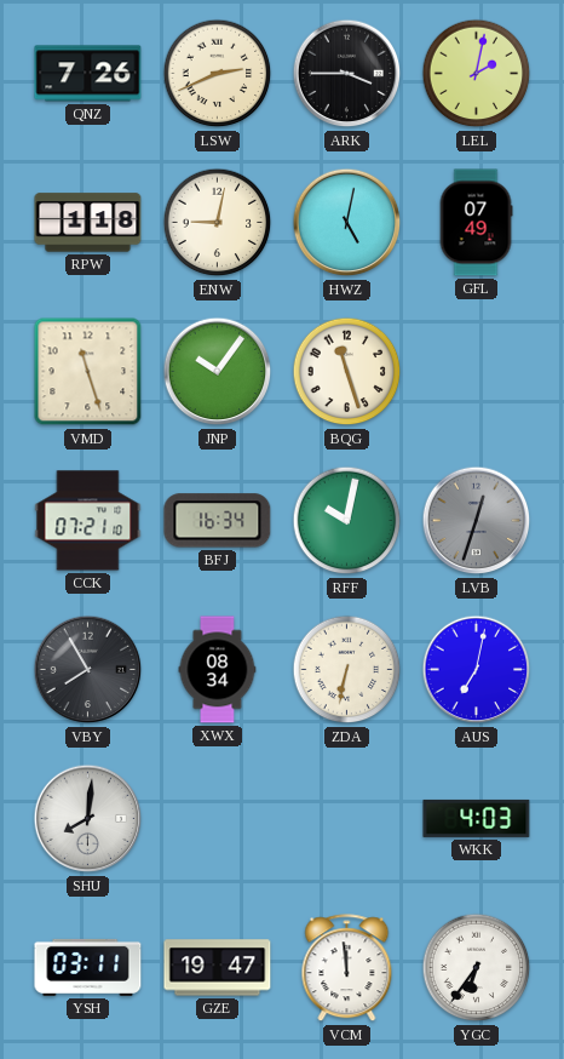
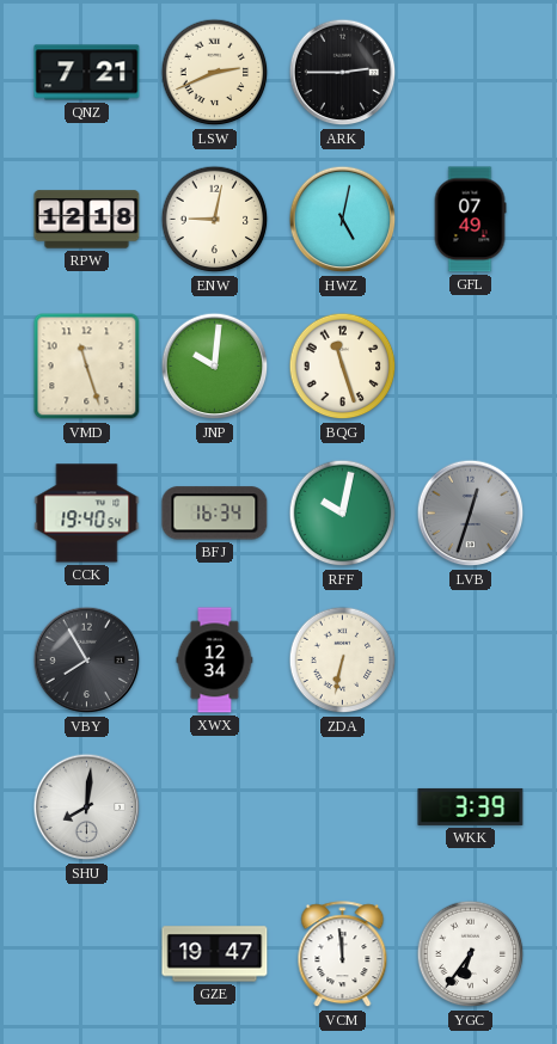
QNZ: 7:26 -> 7:21 (87, 73)
ARK: 3:45 -> 2:45 (343, 73)
LEL: 2:02 -> none (477, 74)
RPW: 1:18 -> 12:18 (87, 220)
JNP: 10:06 -> 10:01 (215, 367)
CCK: 07:21 -> 19:40 (87, 514)
XWX: 08:34 -> 12:34 (215, 661)
AUS: 7:02 -> none (477, 670)
WKK: 4:03 -> 3:39 (471, 806)
YSH: 03:11 -> none (88, 967)
